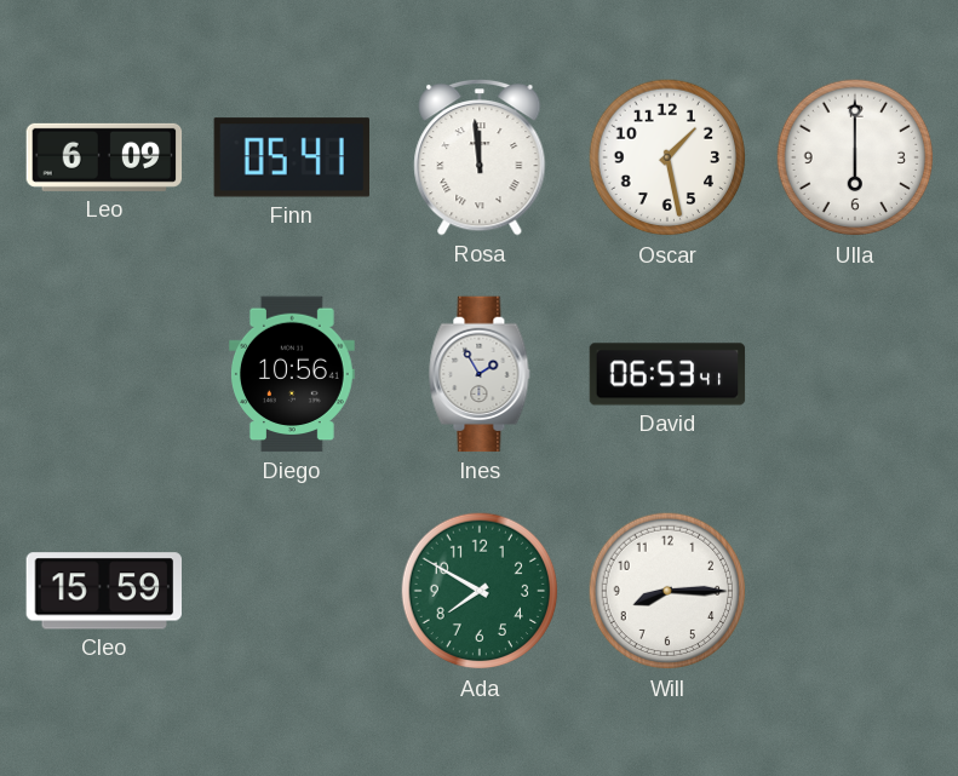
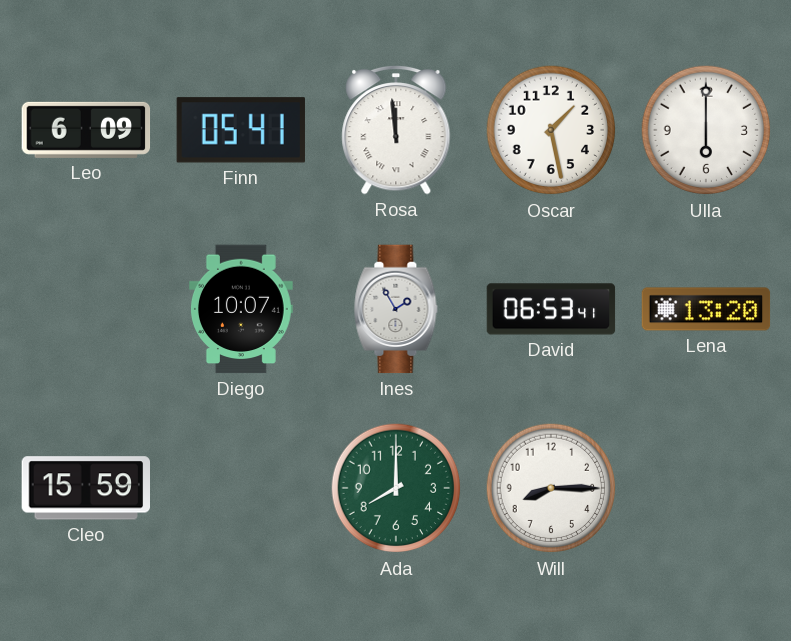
Diego: 10:56 -> 10:07 (242, 309)
Lena: none -> 13:20 (706, 309)
Ada: 7:50 -> 8:00 (396, 488)
